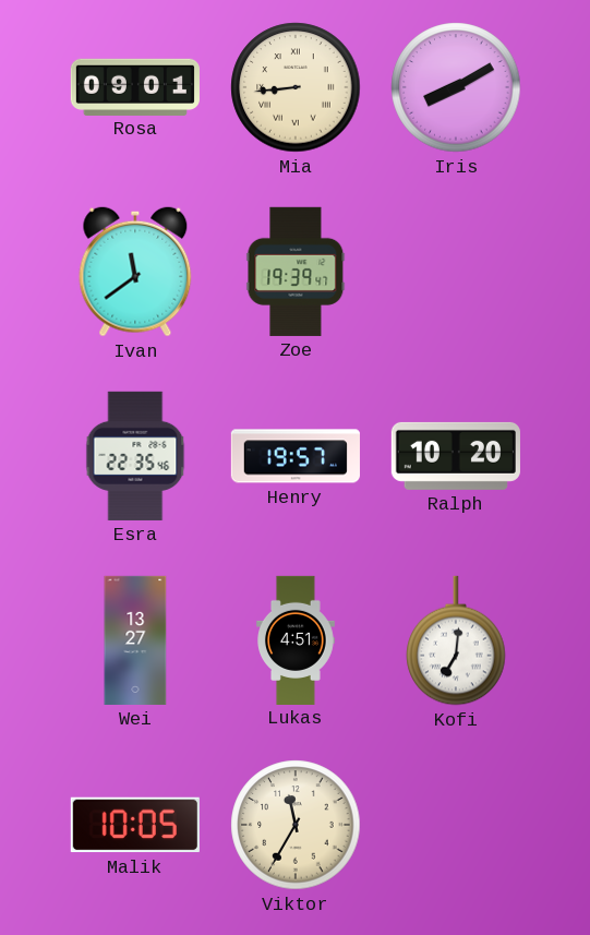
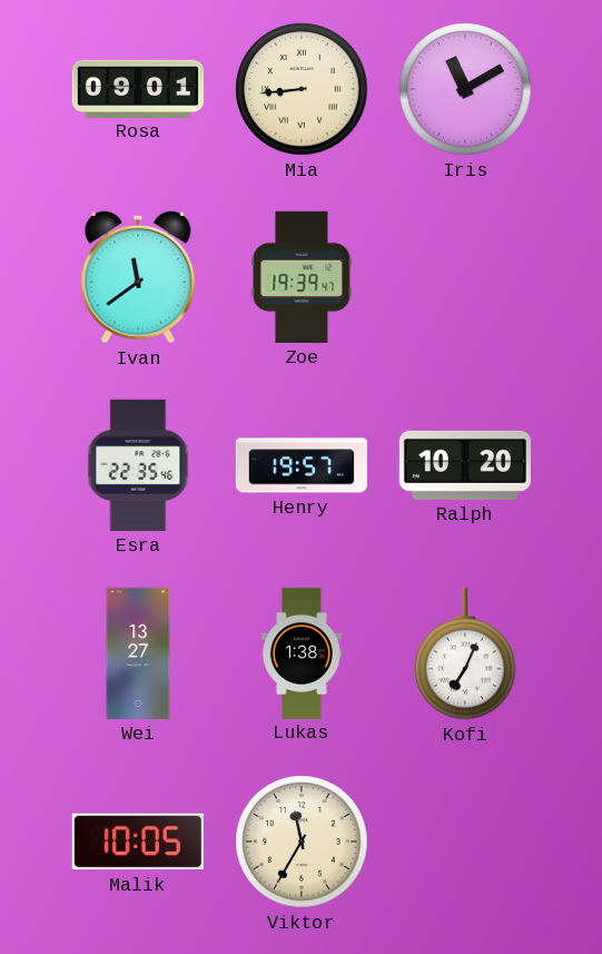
Iris: 8:10 -> 11:10 (465, 89)
Lukas: 4:51 -> 1:38 (303, 652)
Kofi: 7:01 -> 7:04 (465, 653)
